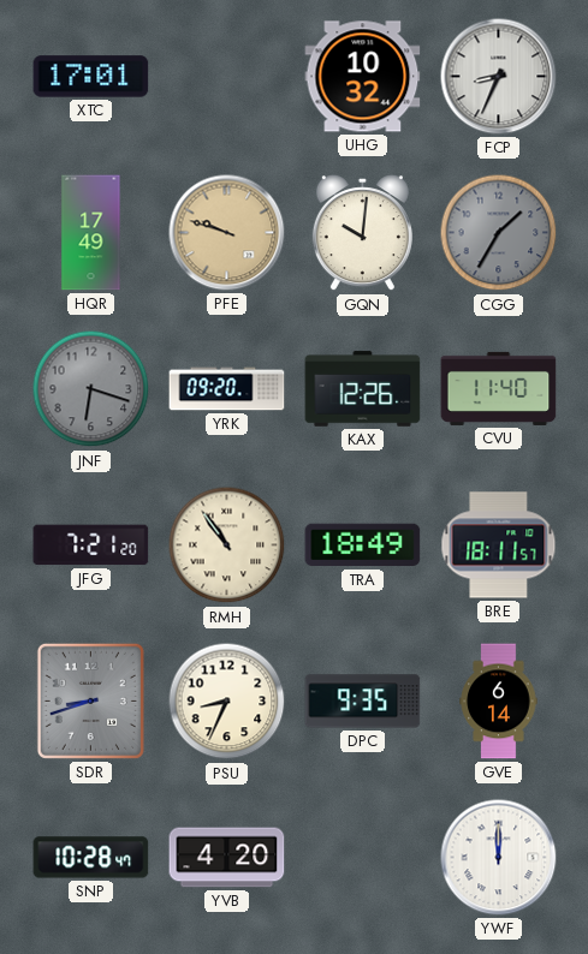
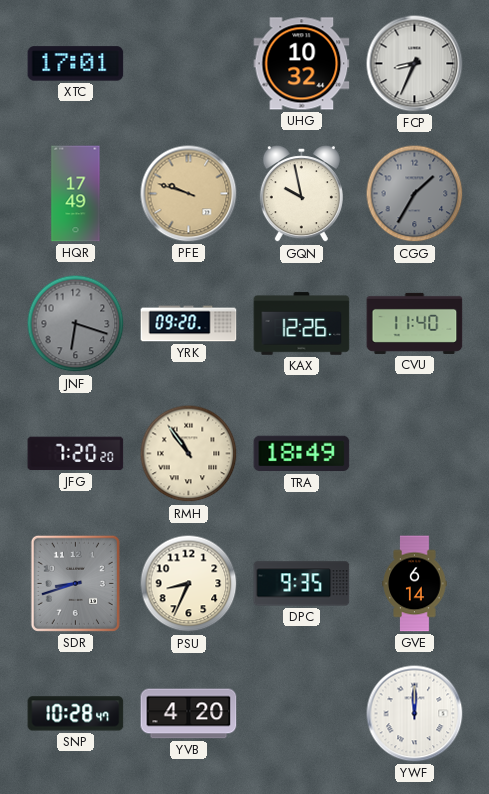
GQN: 10:01 -> 9:58 (301, 194)
JFG: 7:21 -> 7:20 (76, 454)
BRE: 18:11 -> none (499, 545)
